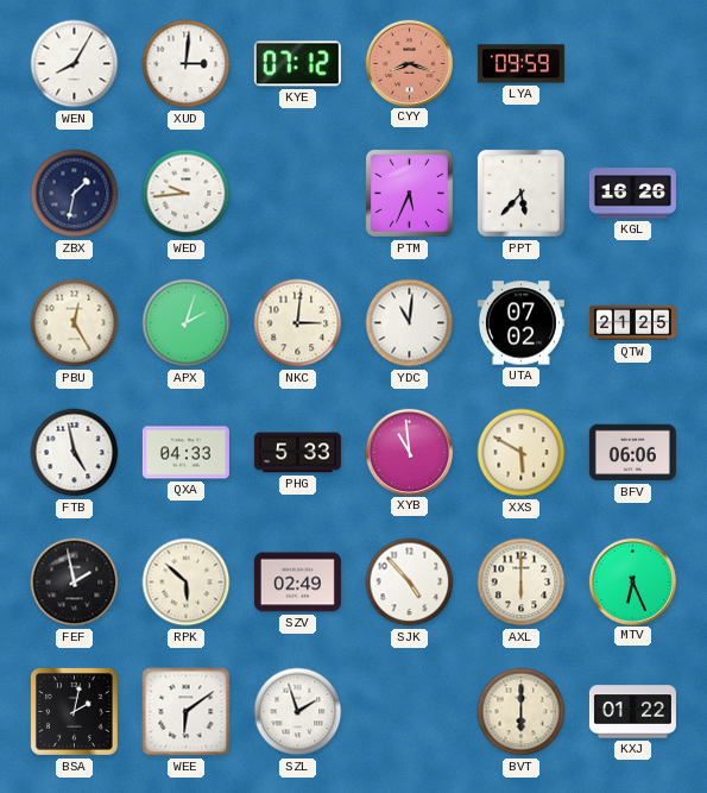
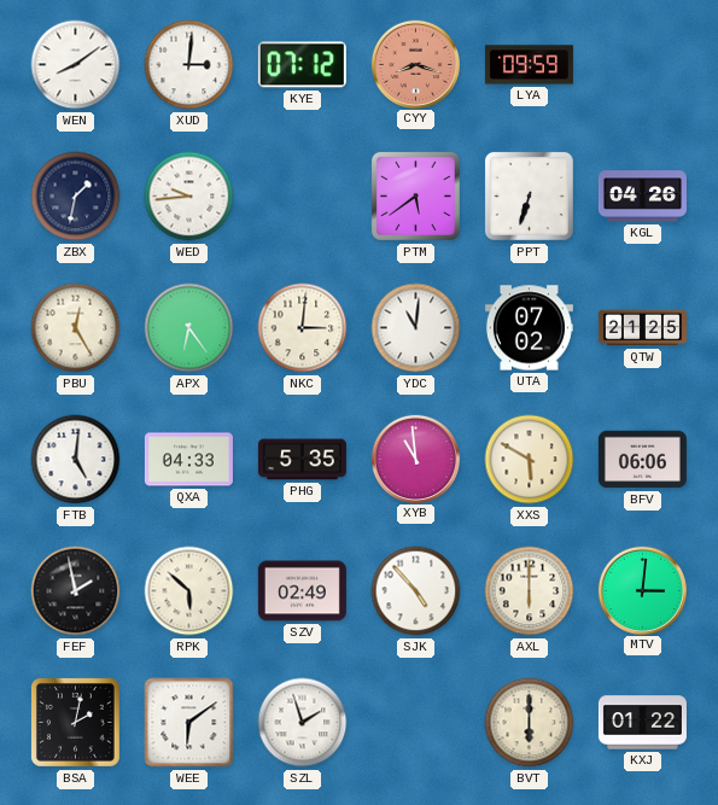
WEN: 8:05 -> 8:09 (76, 65)
PTM: 5:34 -> 5:39 (415, 196)
PPT: 5:37 -> 6:33 (529, 196)
KGL: 16:26 -> 04:26 (642, 197)
APX: 2:03 -> 6:24 (189, 328)
FTB: 4:58 -> 5:01 (76, 460)
PHG: 5:33 -> 5:35 (302, 460)
MTV: 6:26 -> 3:01 (642, 590)
